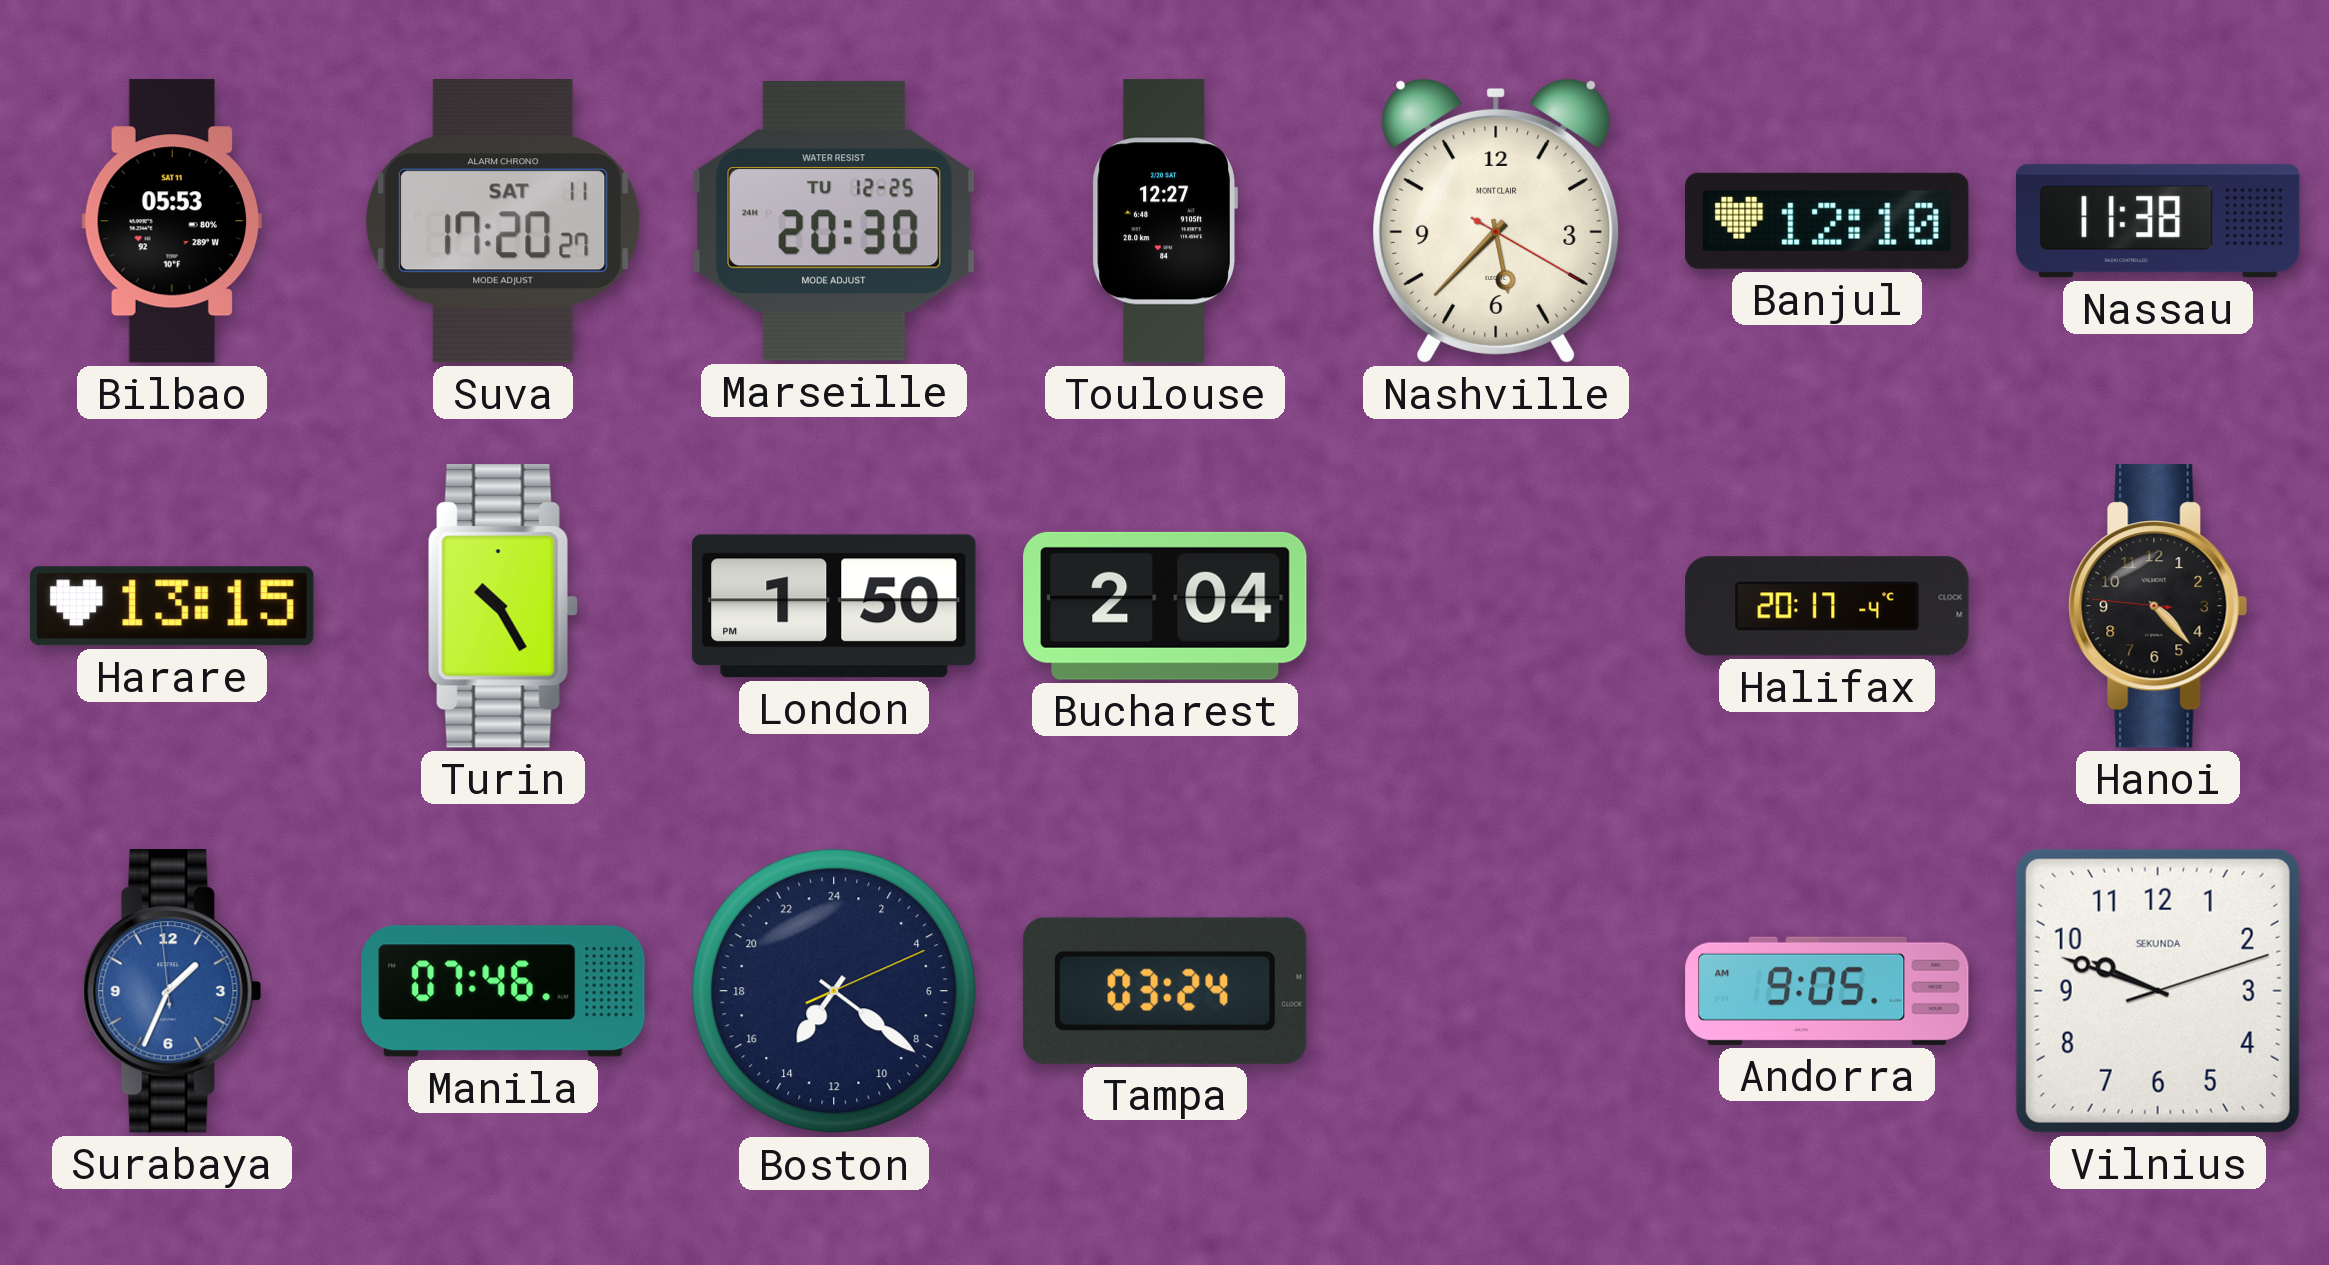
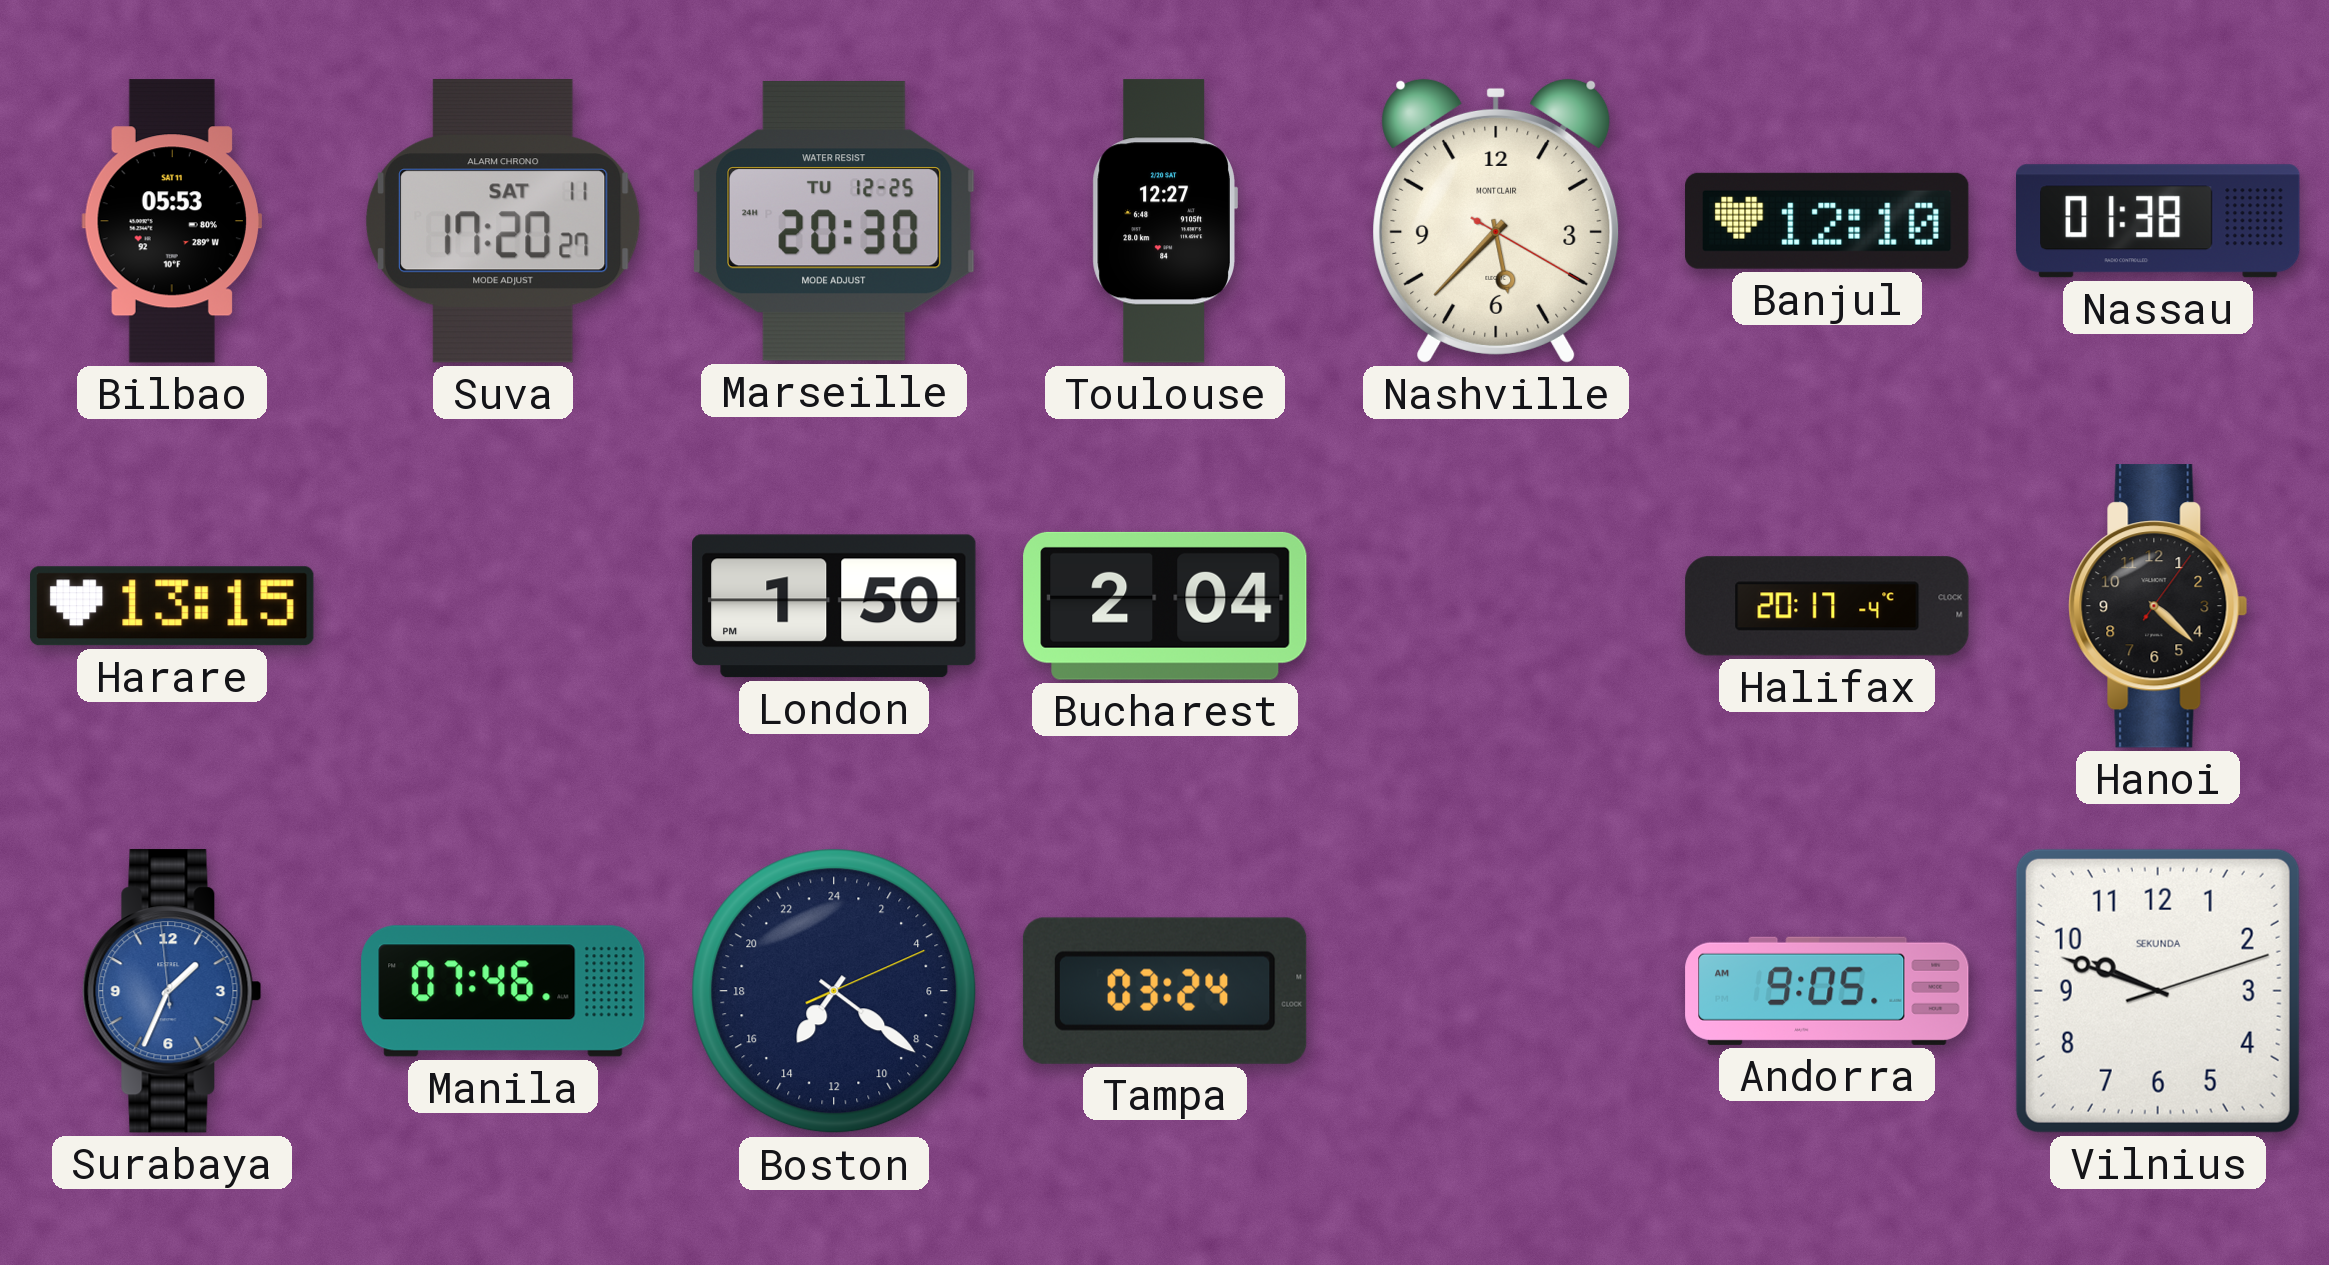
Nassau: 11:38 -> 01:38 (2158, 221)
Turin: 10:25 -> none (503, 606)
Hanoi: 4:22:46 -> 4:22:06 (2158, 606)
